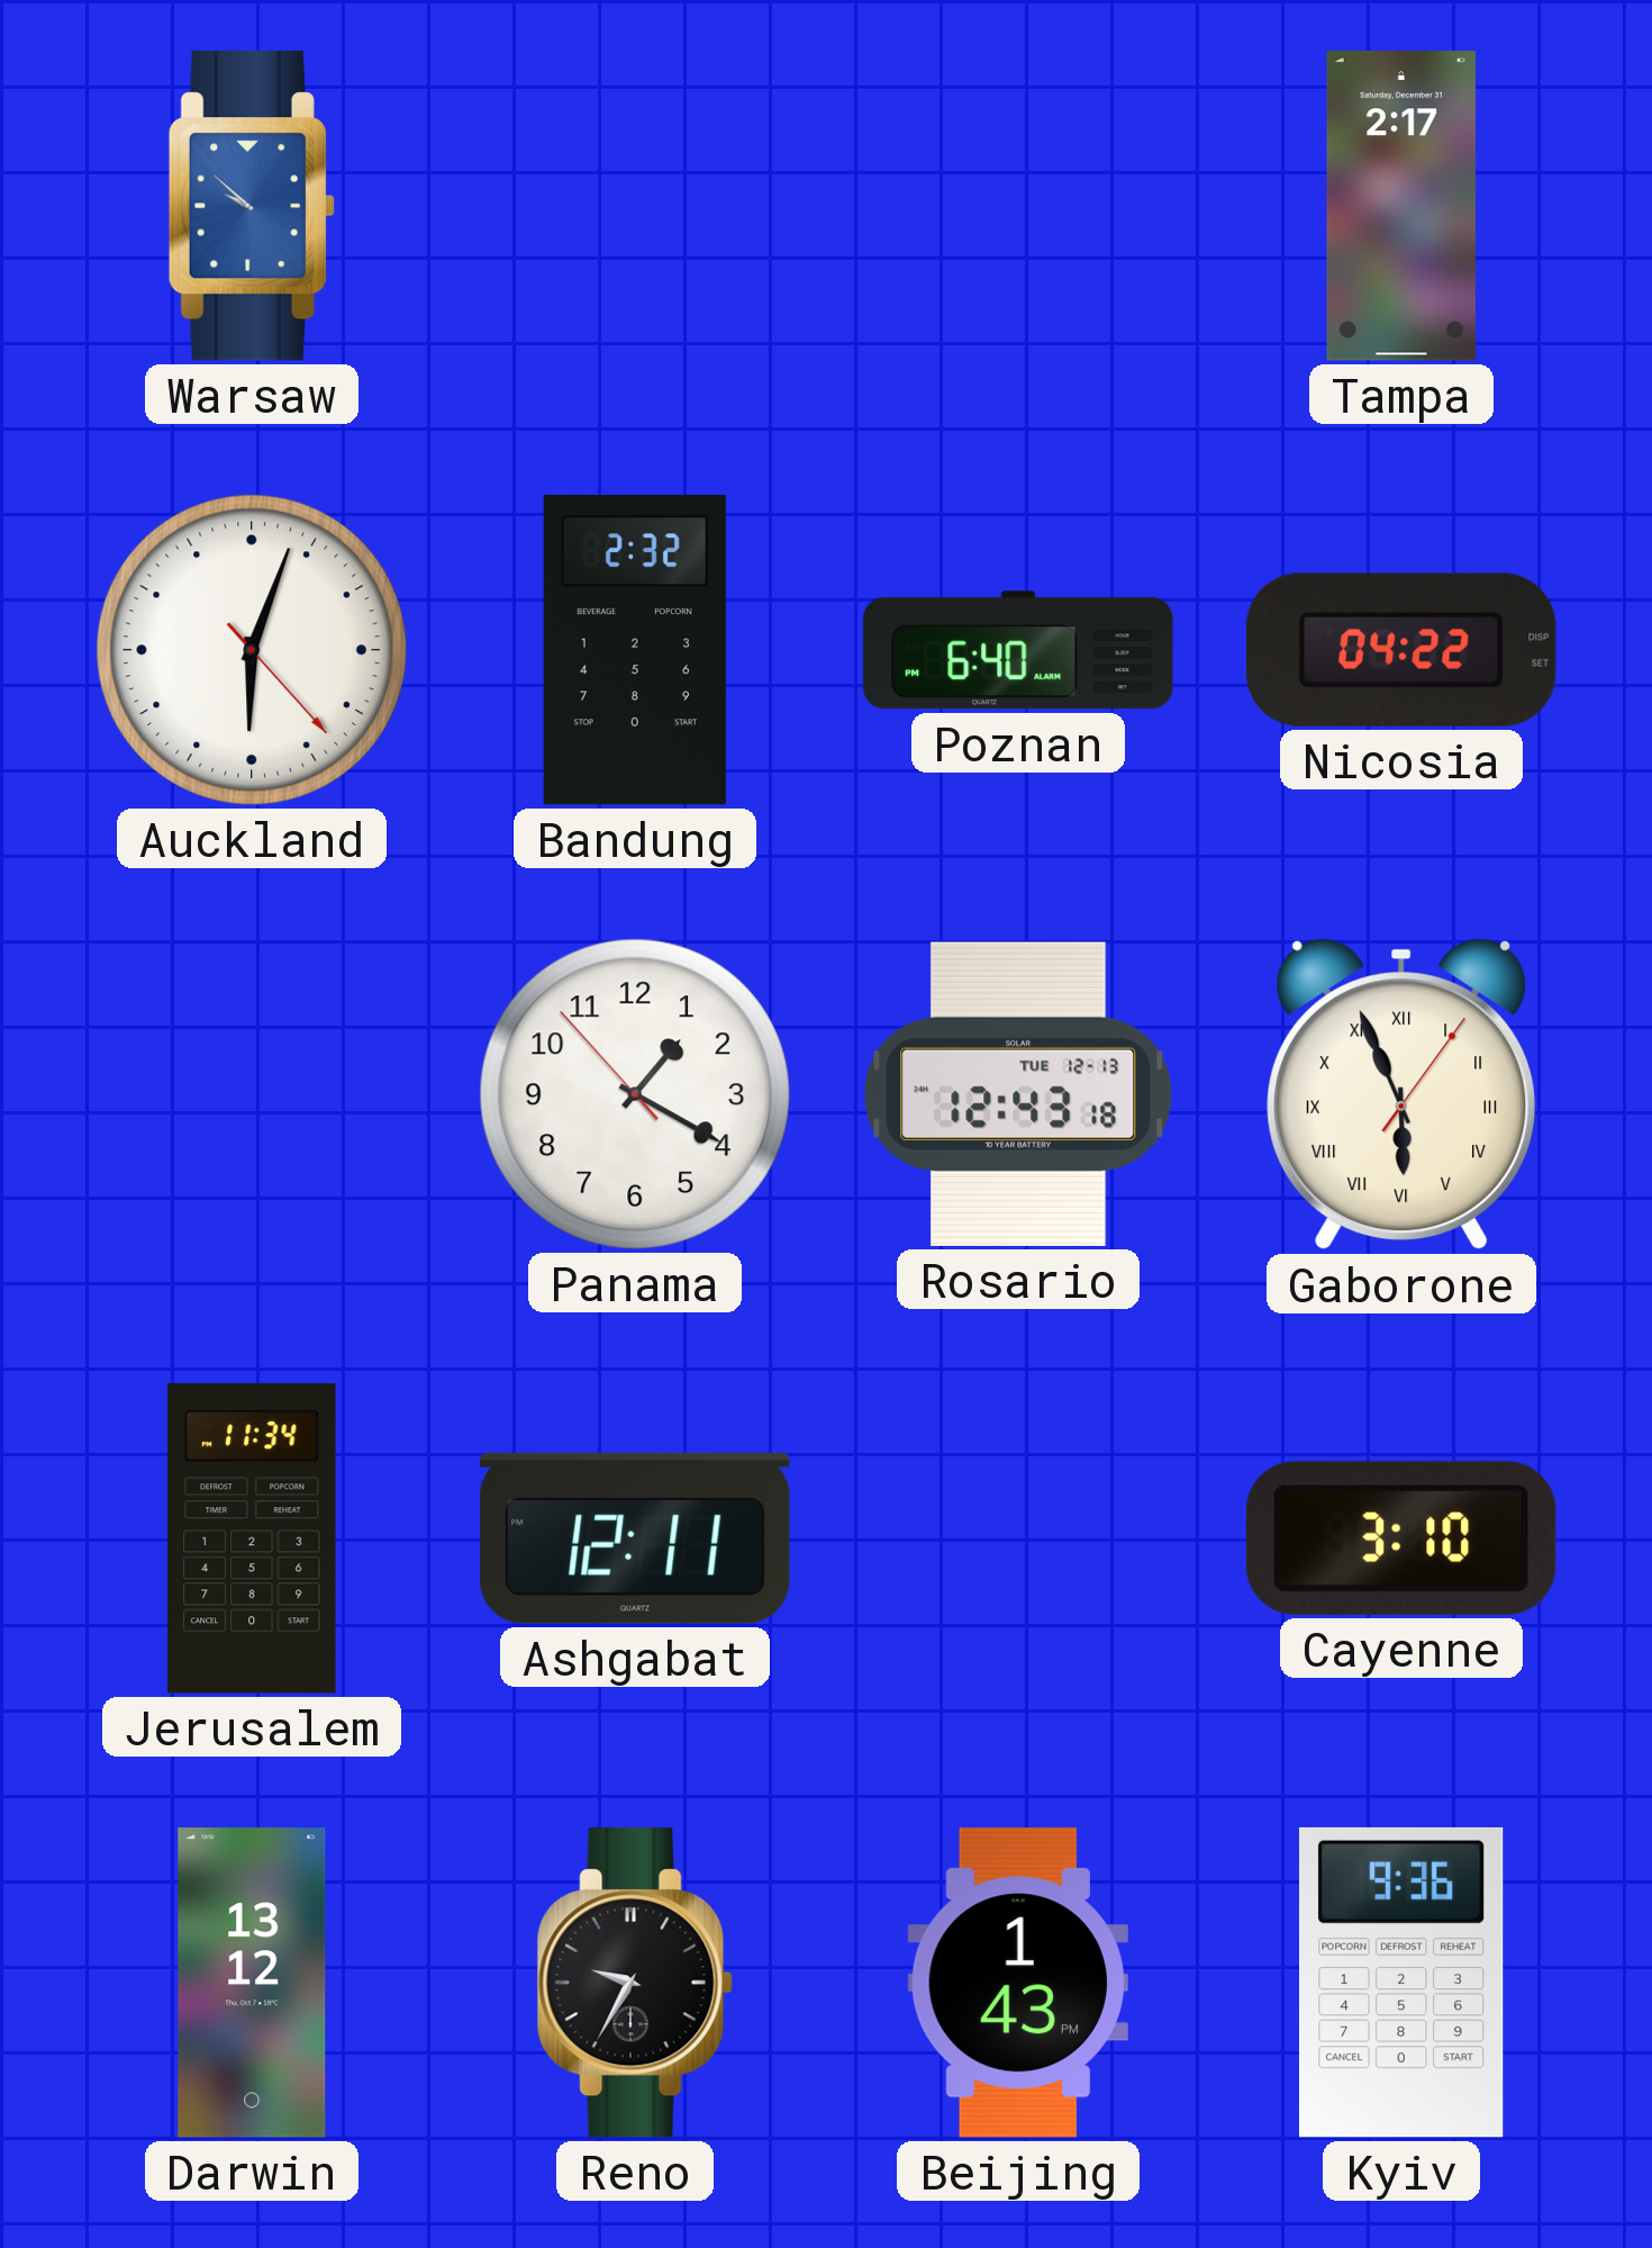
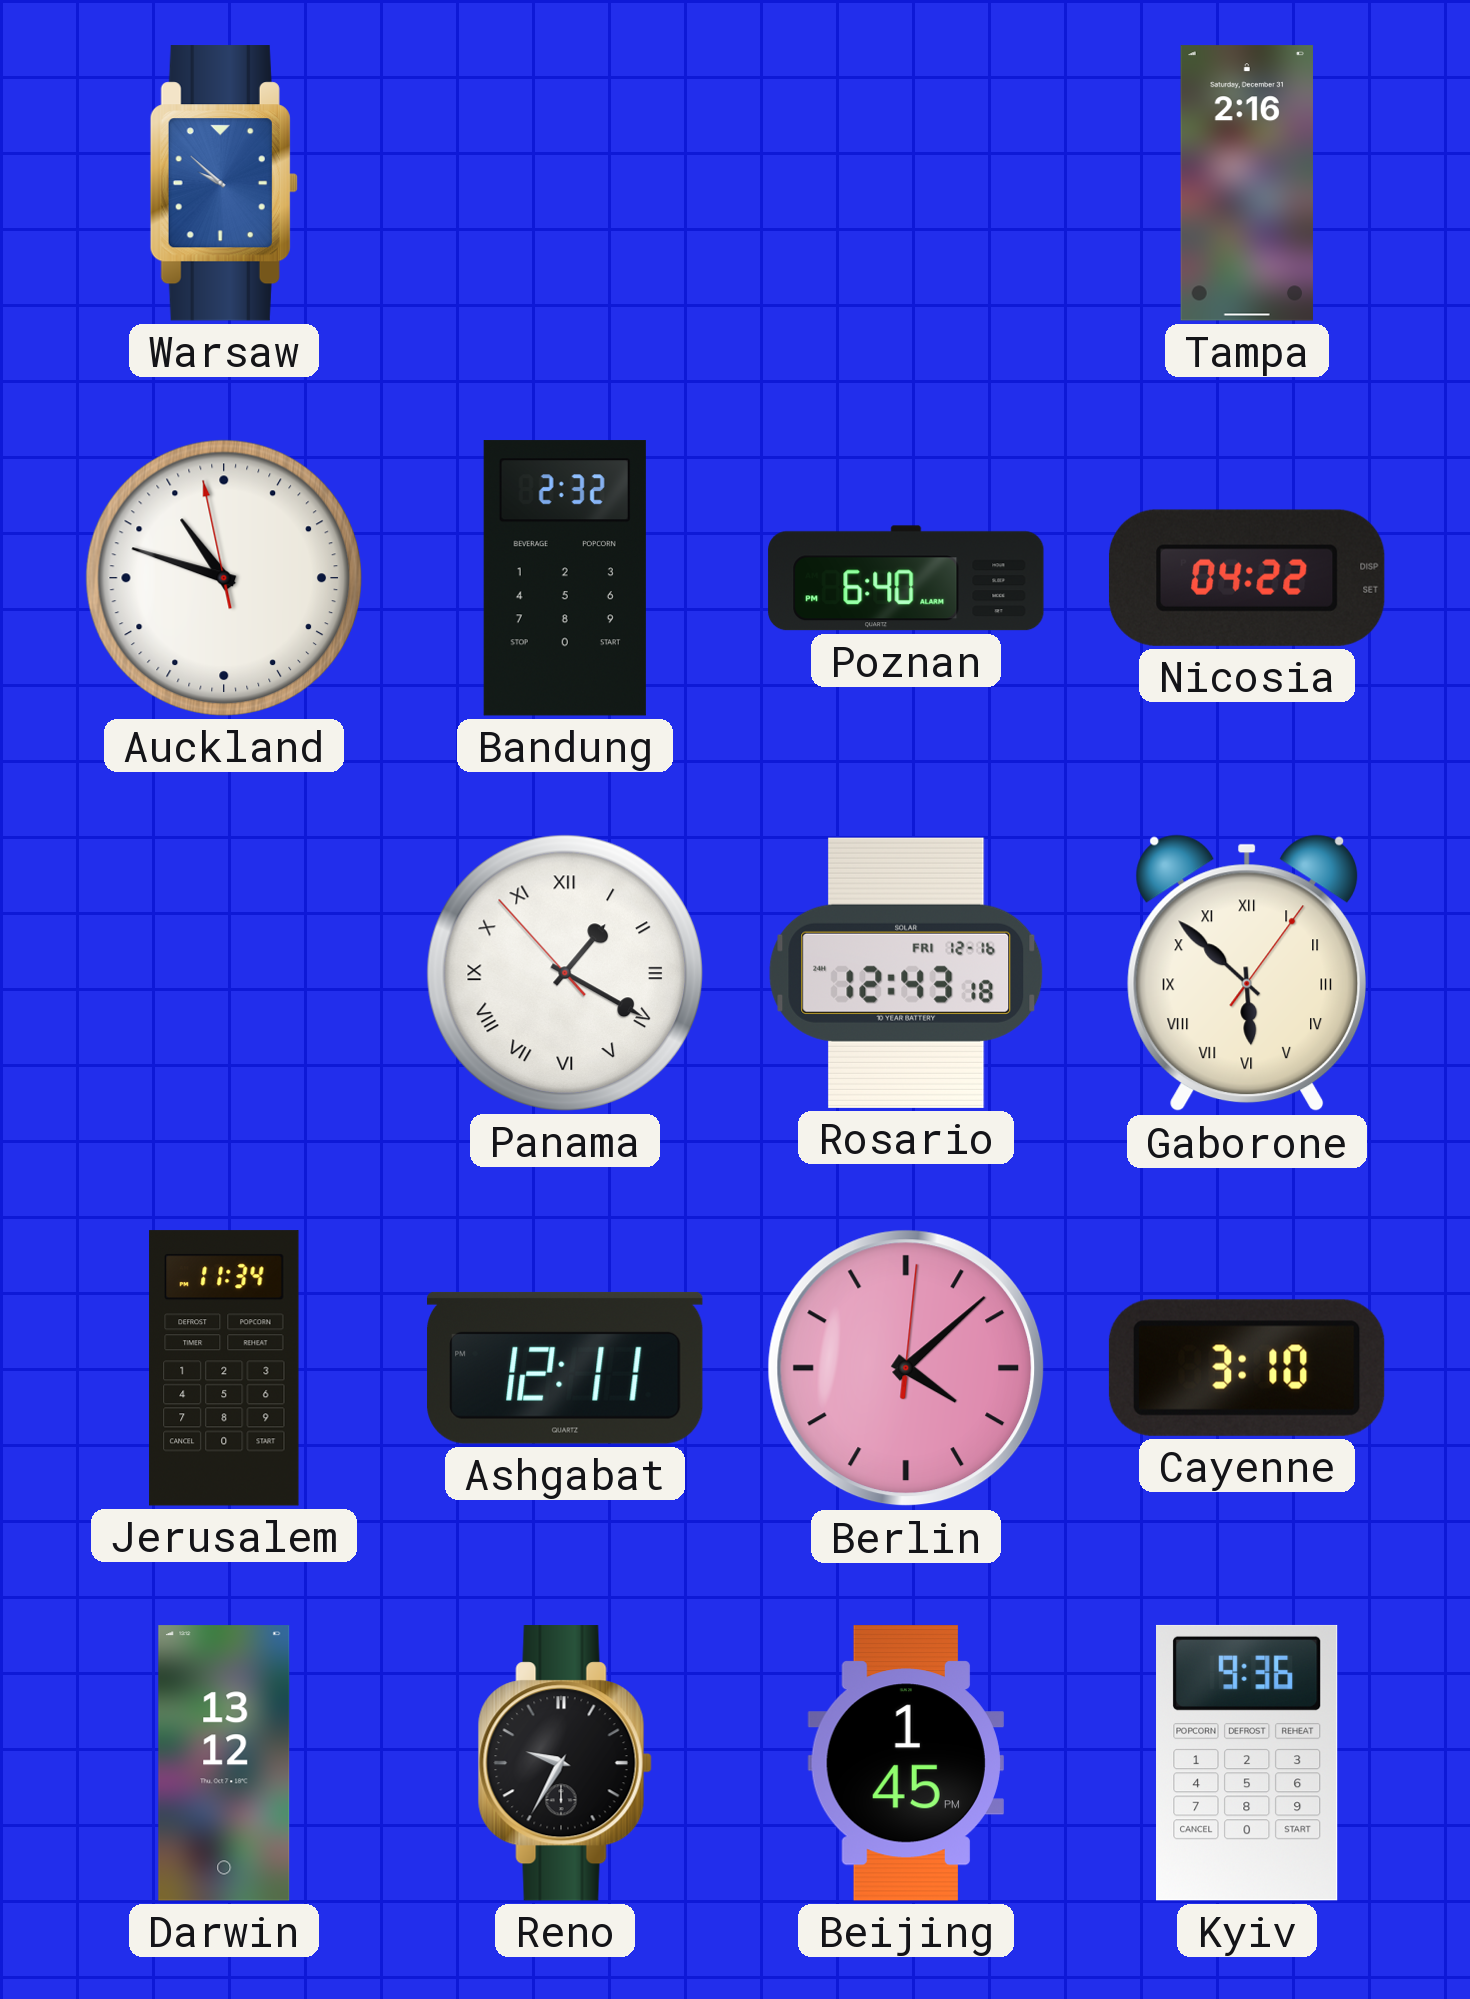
Tampa: 2:17 -> 2:16 (1247, 183)
Auckland: 6:03 -> 10:47 (223, 578)
Panama numerals: Arabic -> Roman (564, 973)
Rosario date: TUE 12-13 -> FRI 12-16 (906, 973)
Gaborone: 5:56 -> 5:52 (1246, 973)
Berlin: none -> 4:08 (906, 1368)
Beijing: 1:43 -> 1:45 (906, 1763)
